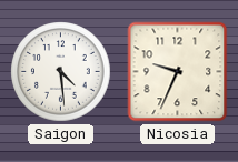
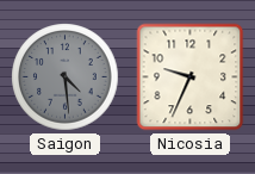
Saigon dial: white -> grey (66, 77)
